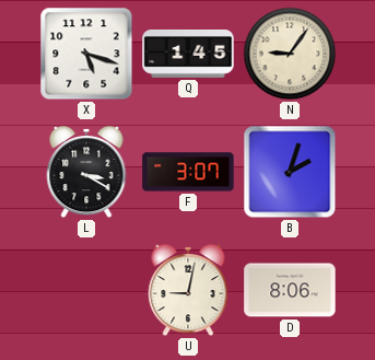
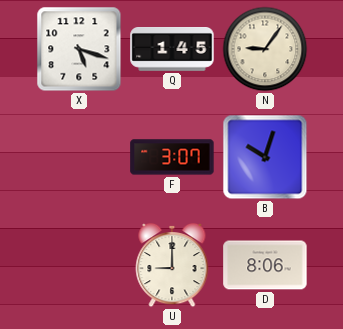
L: 3:20 -> none (86, 172)
B: 2:03 -> 10:03 (265, 157)
U: 9:02 -> 9:00 (172, 265)
